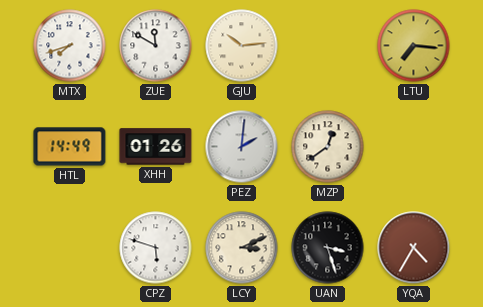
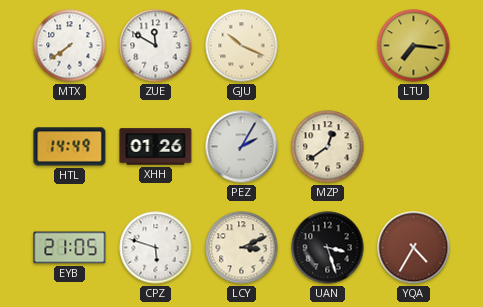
MTX: 7:42 -> 7:39 (70, 46)
GJU: 10:14 -> 10:19 (242, 46)
PEZ: 2:01 -> 2:05 (242, 147)
EYB: none -> 21:05 (70, 248)
